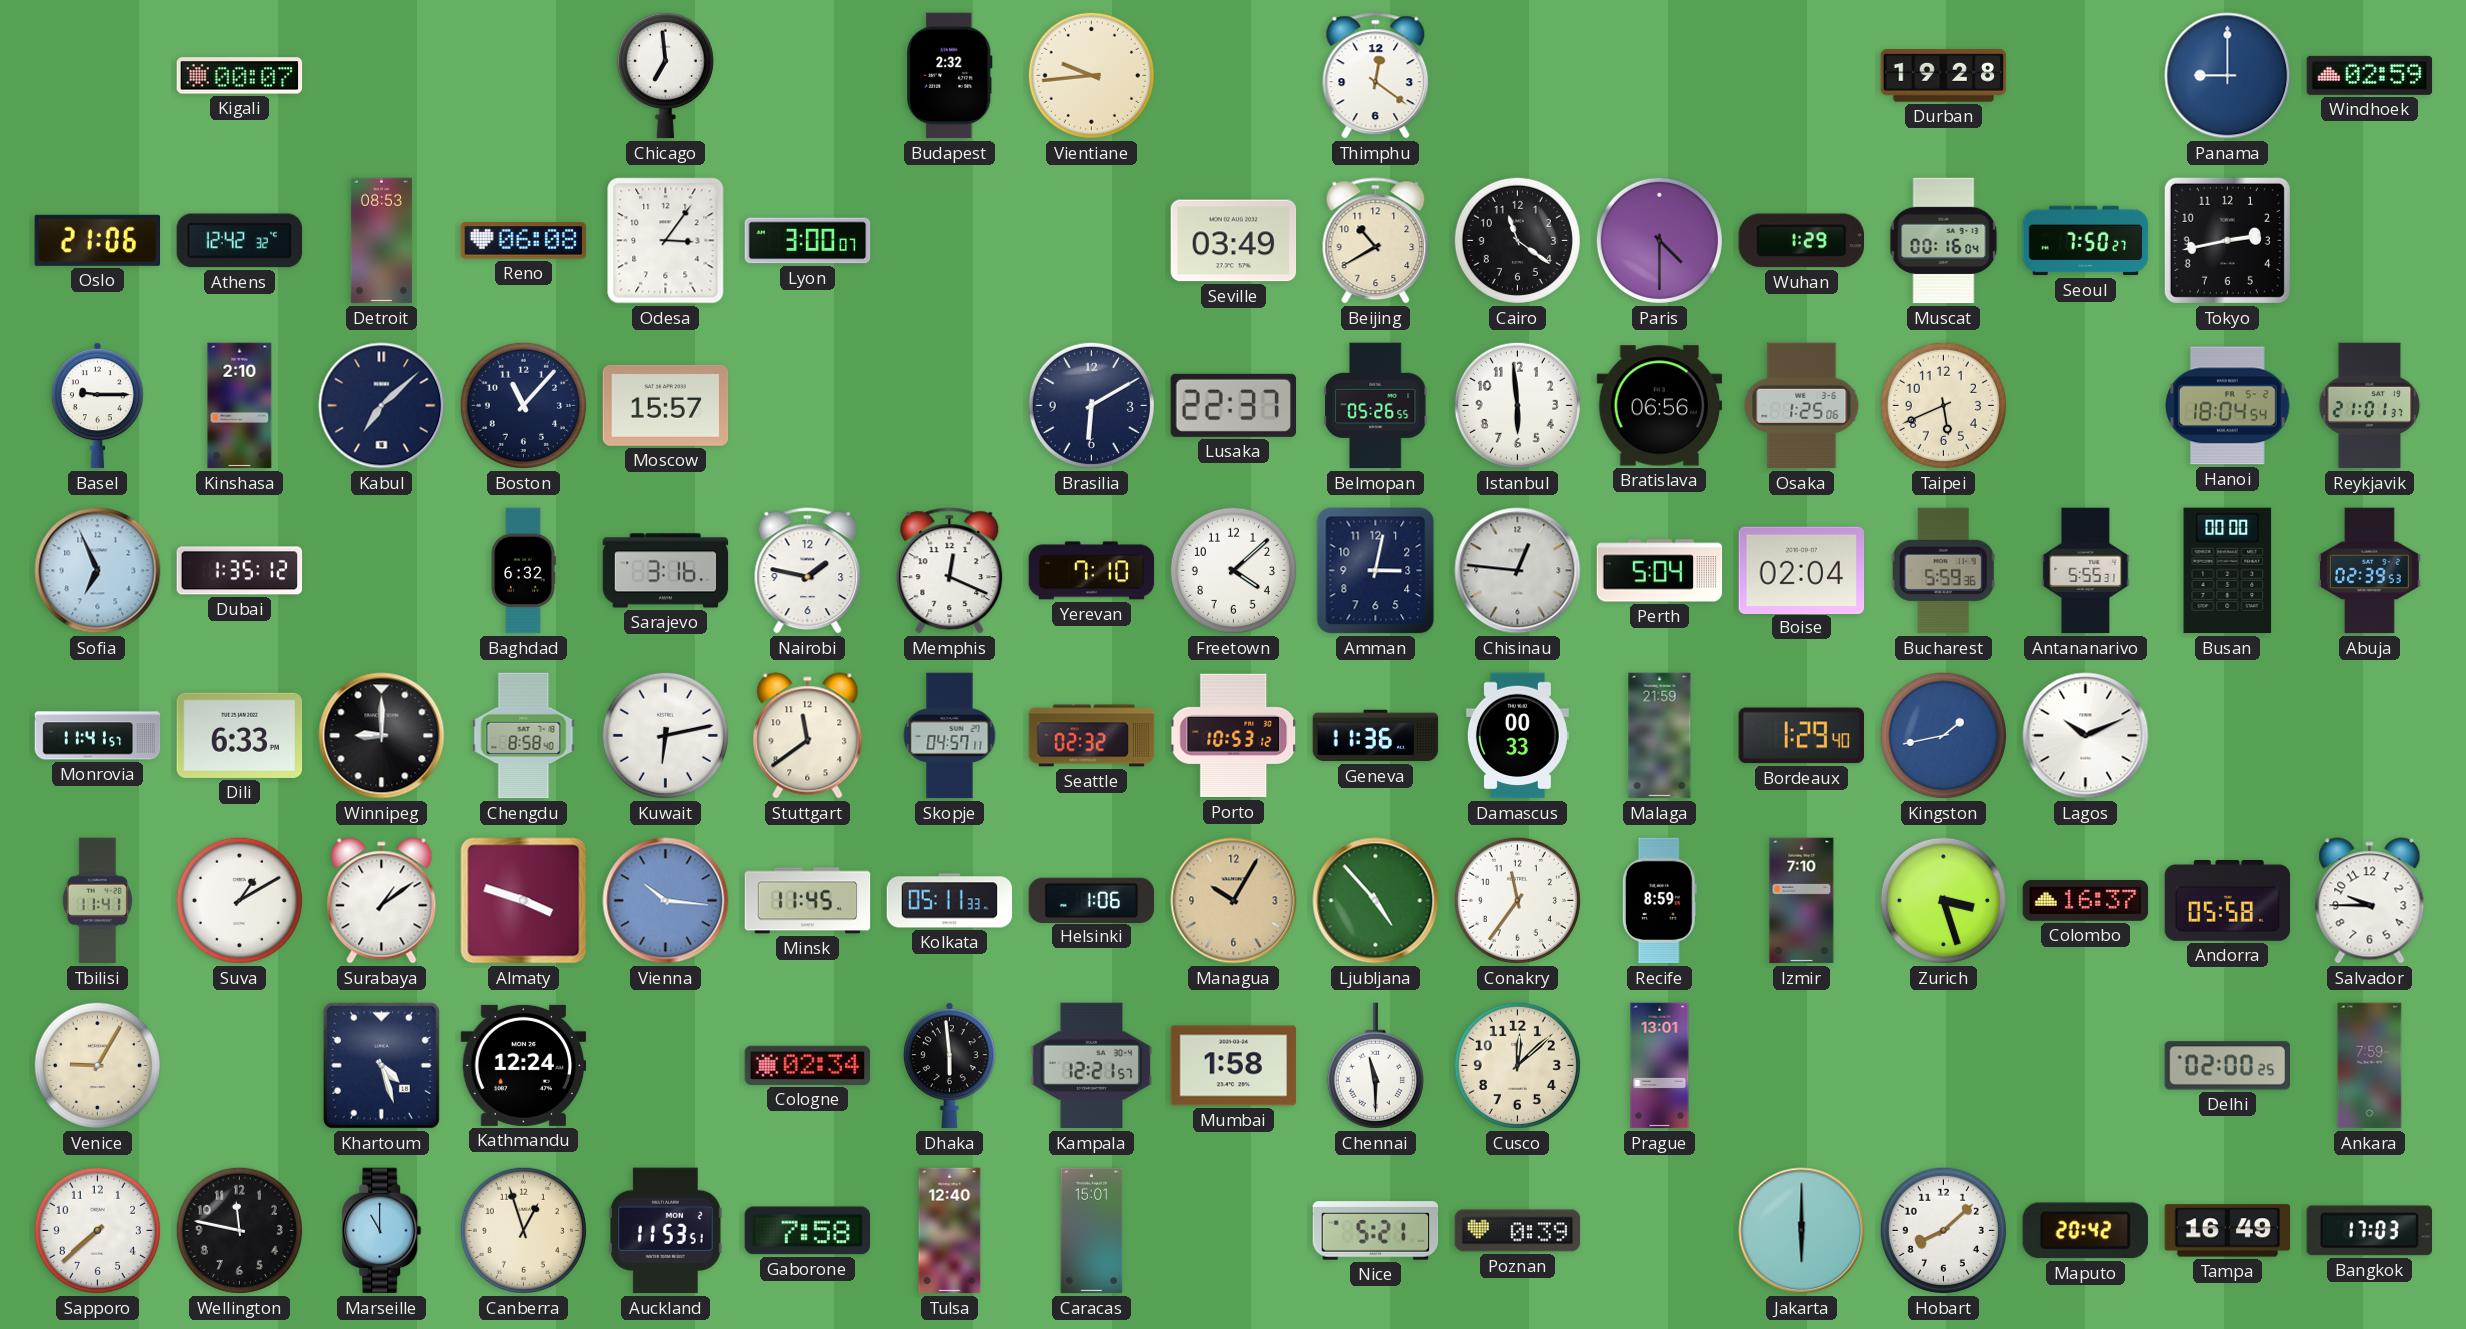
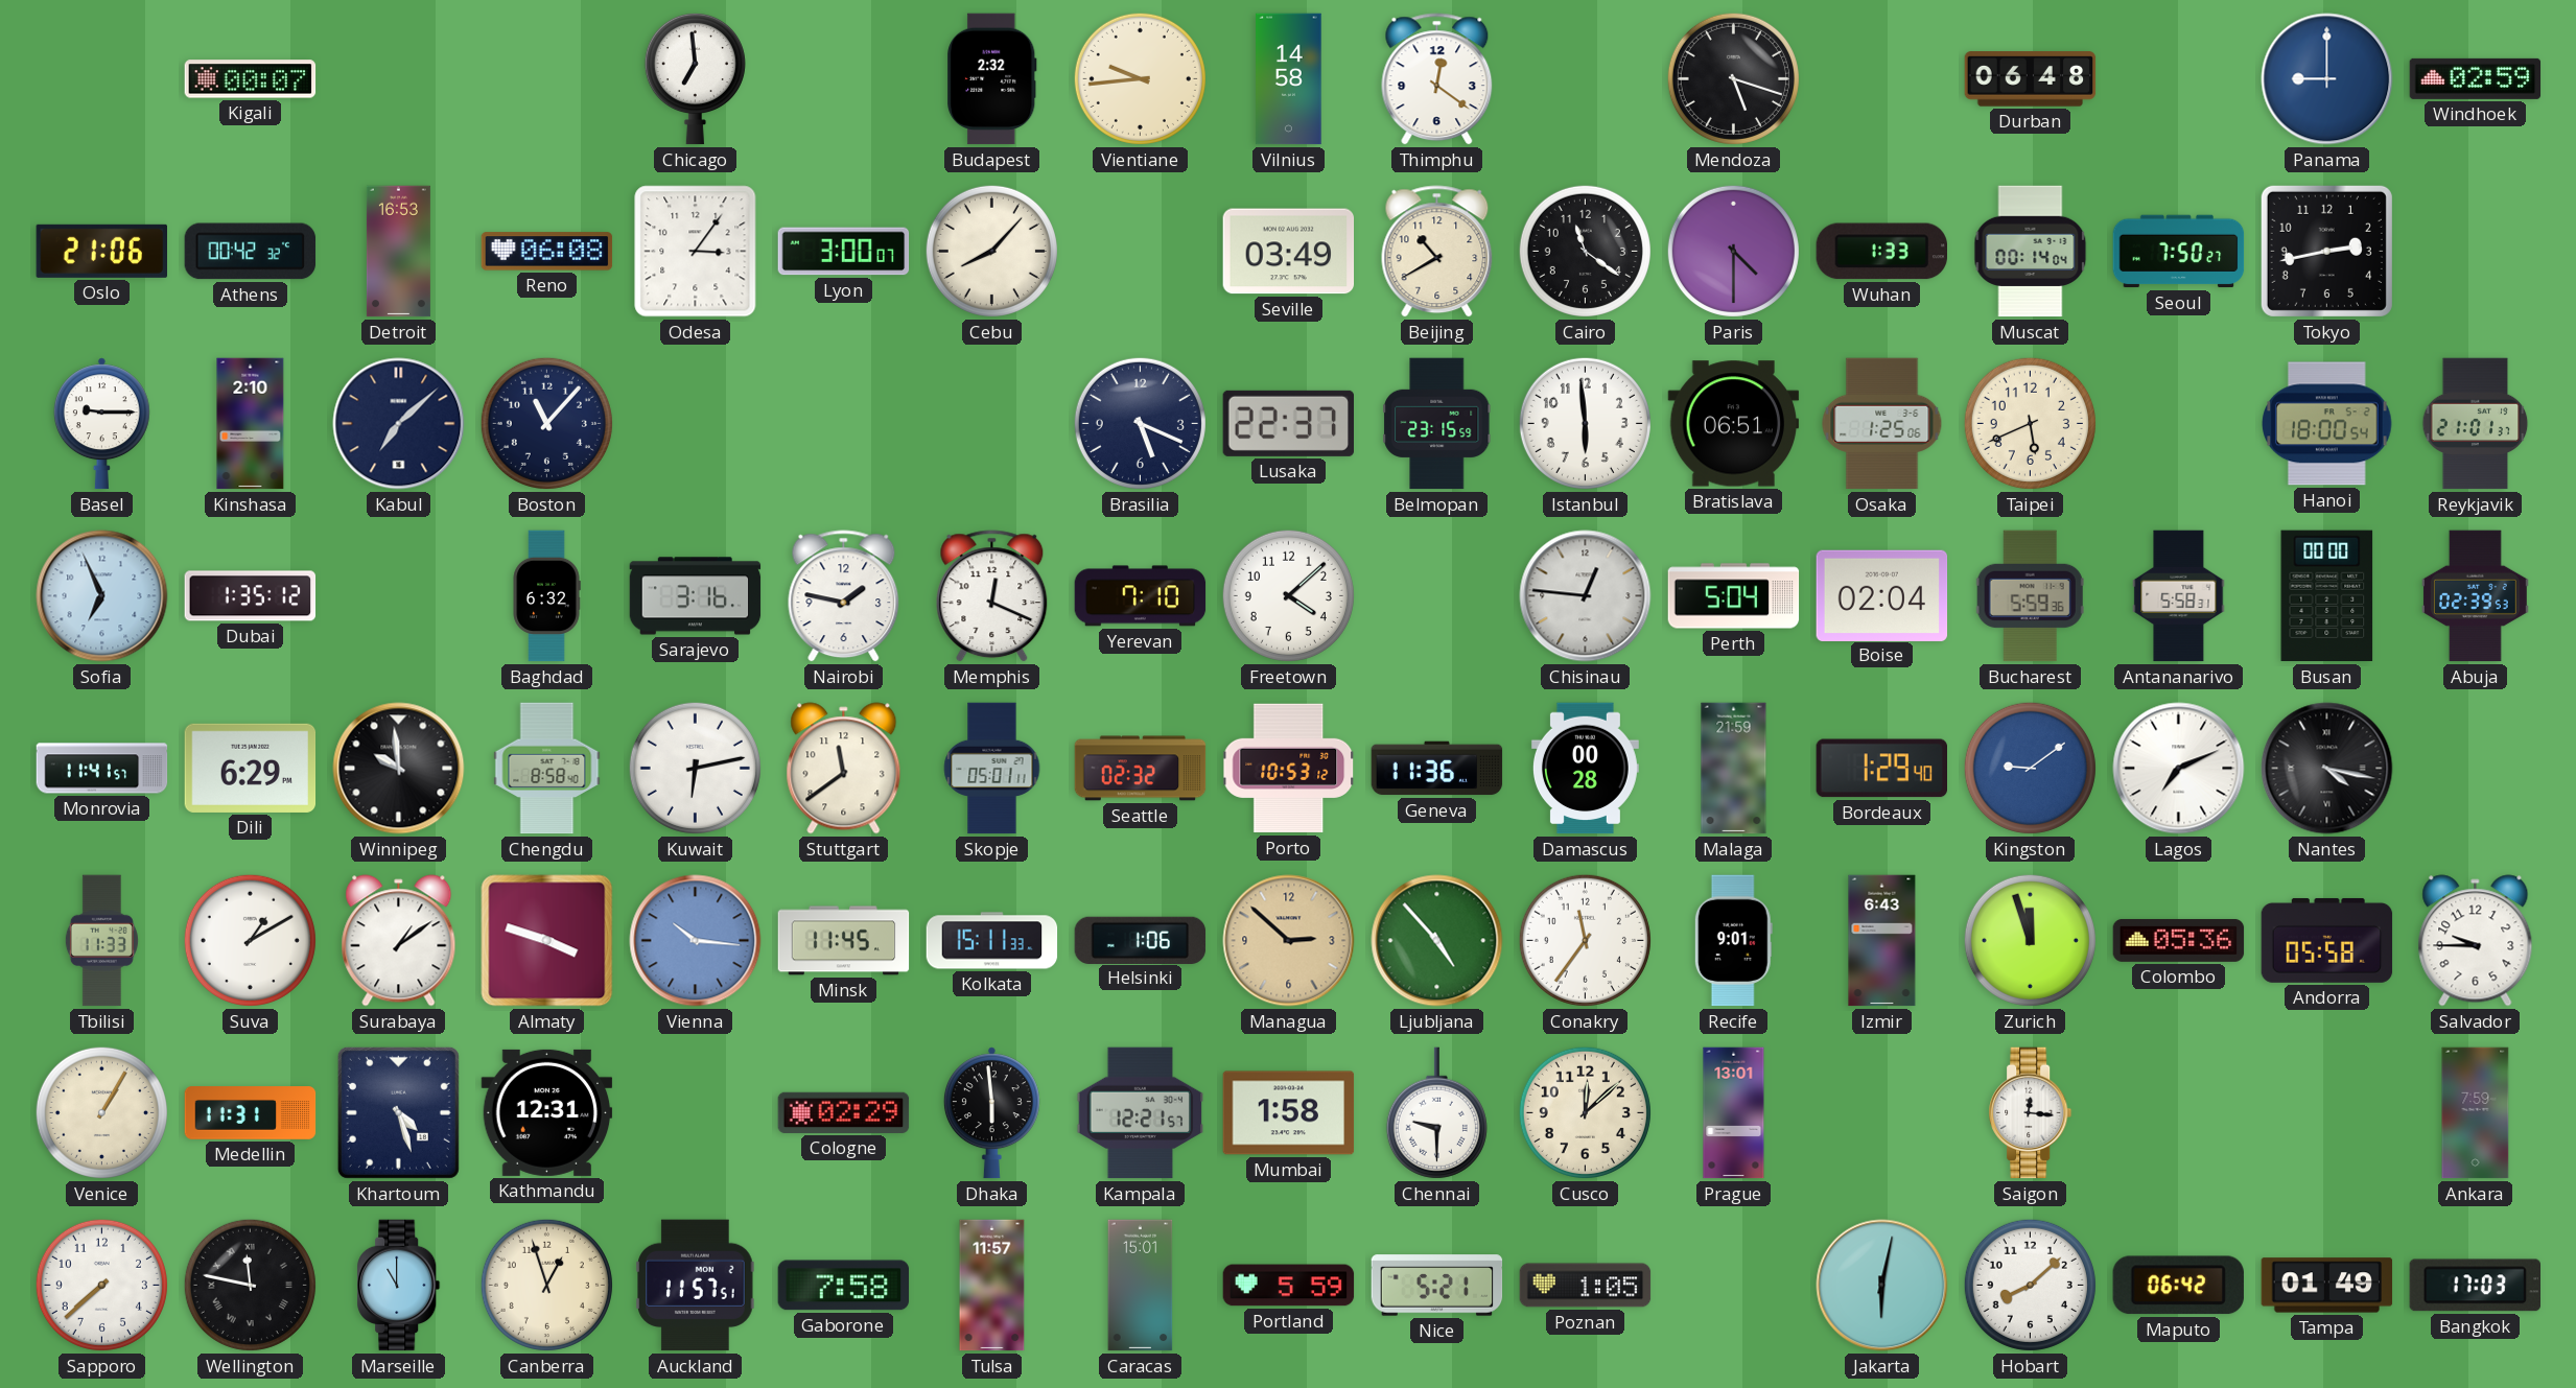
Vilnius: none -> 14:58 (1289, 79)
Mendoza: none -> 5:18 (1733, 78)
Durban: 19:28 -> 06:48 (2031, 79)
Athens: 12:42 -> 00:42 (251, 252)
Detroit: 08:53 -> 16:53 (398, 252)
Cebu: none -> 8:07 (991, 251)
Wuhan: 1:29 -> 1:33 (1881, 252)
Muscat: 00:16 -> 00:14 (2031, 252)
Moscow: 15:57 -> none (666, 405)
Brasilia: 6:10 -> 5:19 (1140, 423)
Belmopan: 05:26 -> 23:15 (1437, 424)
Bratislava: 06:56 -> 06:51 (1734, 424)
Hanoi: 18:04 -> 18:00 (2327, 424)
Amman: 3:02 -> none (1376, 571)
Antananarivo: 5:55 -> 5:58 (2179, 596)
Dili: 6:33 -> 6:29 (251, 768)
Winnipeg: 9:00 -> 9:59 (399, 769)
Skopje: 04:57 -> 05:01 (992, 769)
Damascus: 00:33 -> 00:28 (1585, 769)
Kingston: 1:43 -> 9:09 (2030, 768)
Lagos: 10:11 -> 7:11 (2179, 769)
Nantes: none -> 4:17 (2327, 769)
Tbilisi: 11:41 -> 11:33 (101, 941)
Kolkata: 05:11 -> 15:11 (992, 941)
Managua: 10:05 -> 2:52 (1289, 941)
Recife: 8:59 -> 9:01 (1733, 941)
Izmir: 7:10 -> 6:43 (1882, 941)
Zurich: 3:27 -> 11:57 (2030, 940)
Colombo: 16:37 -> 05:36 (2179, 940)
Venice: 9:05 -> 1:05 (101, 1112)
Medellin: none -> 11:31 (251, 1113)
Kathmandu: 12:24 -> 12:31 (547, 1112)
Cologne: 02:34 -> 02:29 (844, 1112)
Chennai: 11:30 -> 9:30 (1436, 1113)
Saigon: none -> 12:16 (2031, 1113)
Delhi: 02:00 -> none (2227, 1066)
Wellington numerals: Arabic -> Roman (250, 1285)
Auckland: 11:53 -> 11:57 (696, 1286)
Tulsa: 12:40 -> 11:57 (992, 1286)
Portland: none -> 5:59 (1289, 1286)
Poznan: 0:39 -> 1:05 (1586, 1286)
Jakarta: 6:00 -> 6:02 (1882, 1286)
Maputo: 20:42 -> 06:42 (2178, 1286)
Tampa: 16:49 -> 01:49 (2327, 1286)
